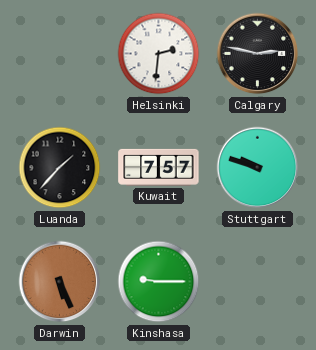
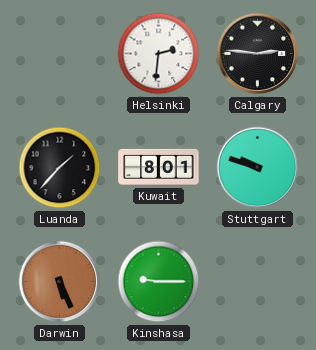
Calgary: 2:47 -> 2:46 (258, 54)
Kuwait: 7:57 -> 8:01 (159, 167)
